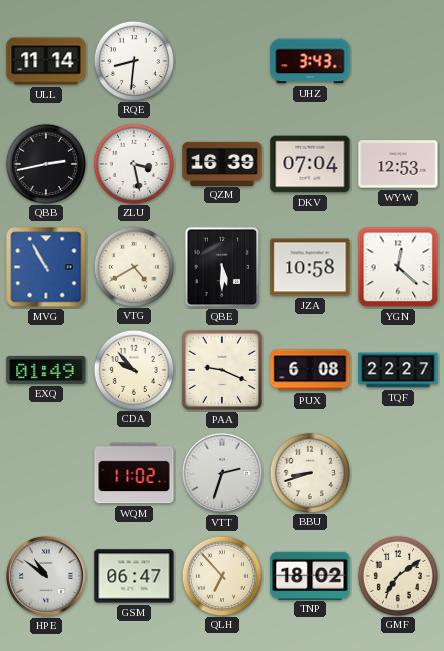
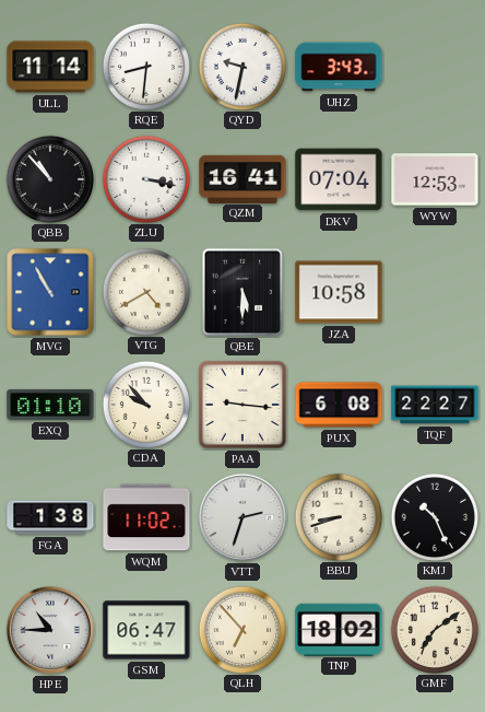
QYD: none -> 9:32 (241, 66)
QBB: 2:43 -> 10:53 (49, 178)
ZLU: 3:28 -> 3:17 (145, 178)
QZM: 16:39 -> 16:41 (242, 178)
YGN: 12:22 -> none (398, 267)
EXQ: 01:49 -> 01:10 (50, 405)
PAA: 9:19 -> 9:16 (242, 405)
FGA: none -> 1:38 (50, 517)
KMJ: none -> 10:26 (434, 516)
HPE: 10:51 -> 10:45 (50, 630)
